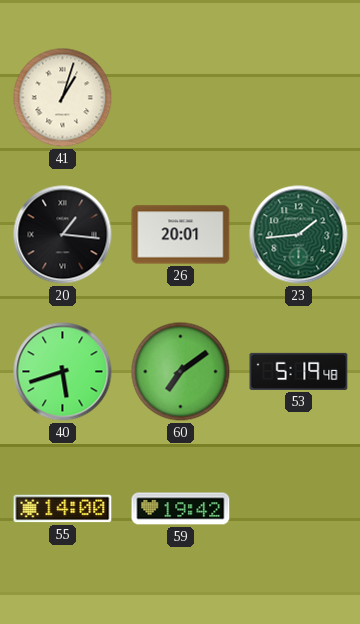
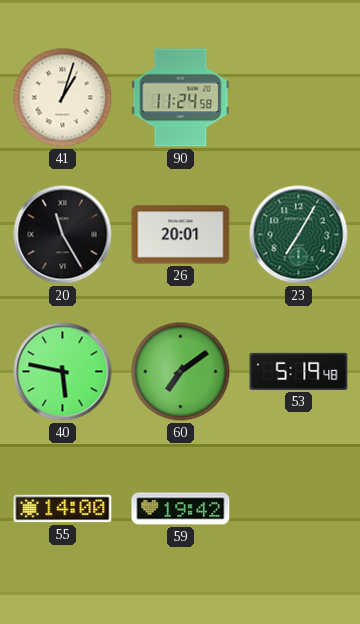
90: none -> 11:24 (181, 98)
20: 1:16 -> 11:25 (63, 235)
23: 1:44 -> 7:05 (299, 235)
40: 5:42 -> 5:47 (63, 372)
